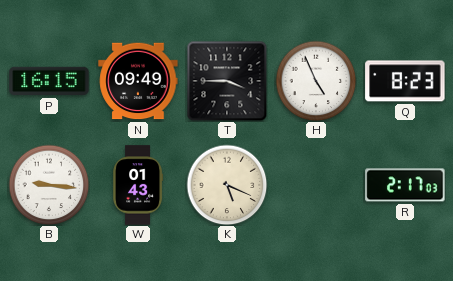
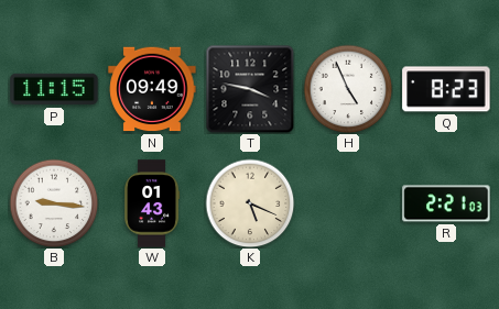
P: 16:15 -> 11:15 (54, 89)
T: 3:45 -> 3:47 (250, 89)
R: 2:17 -> 2:21 (446, 203)
